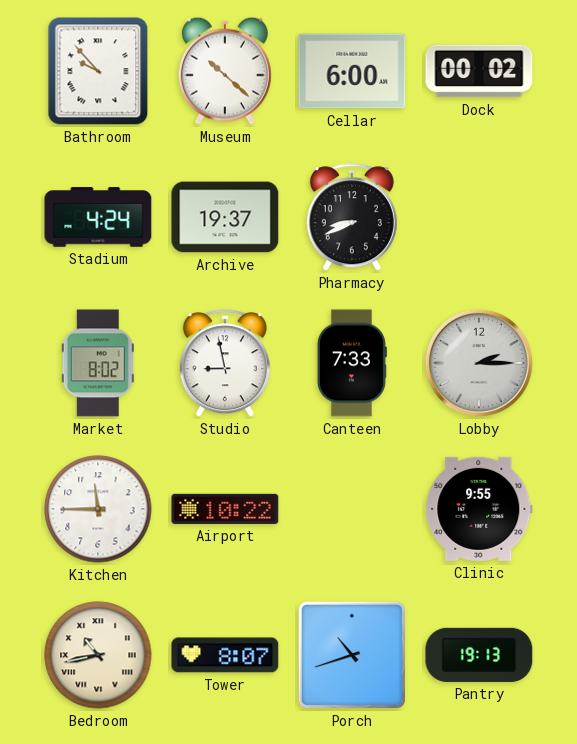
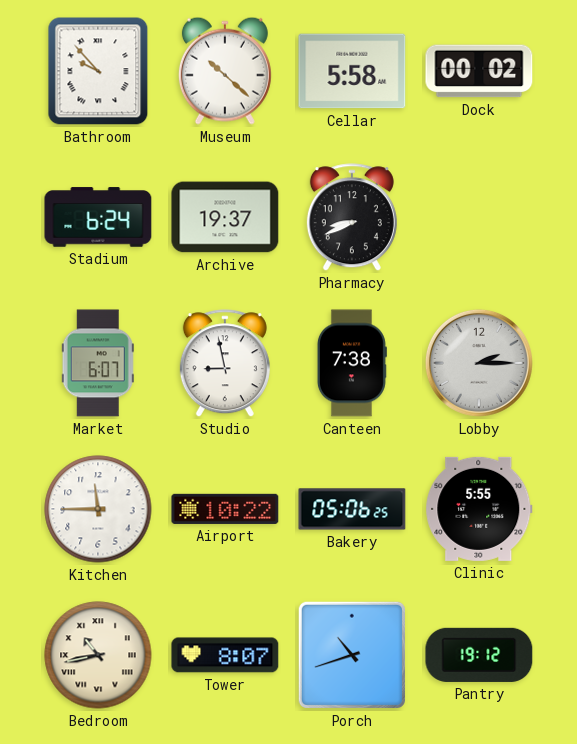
Cellar: 6:00 -> 5:58 (352, 71)
Stadium: 4:24 -> 6:24 (98, 217)
Market: 8:02 -> 6:07 (98, 363)
Canteen: 7:33 -> 7:38 (352, 363)
Bakery: none -> 05:06 (352, 509)
Clinic: 9:55 -> 5:55 (479, 509)
Pantry: 19:13 -> 19:12 (479, 655)
